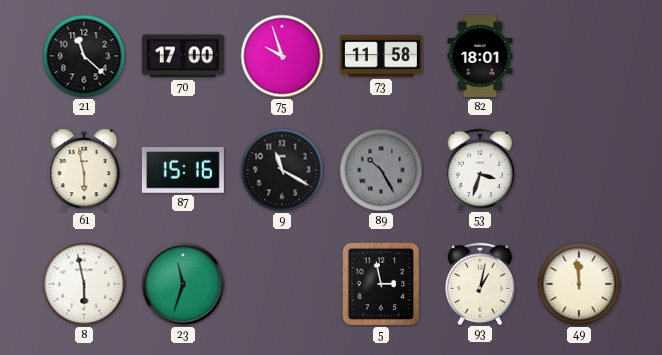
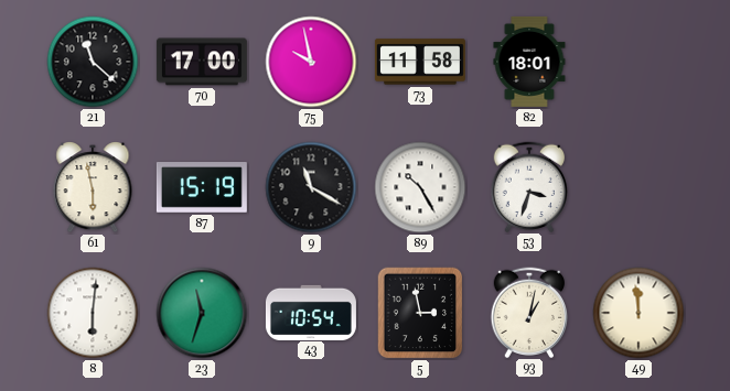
75: 9:57 -> 9:58 (311, 62)
87: 15:16 -> 15:19 (202, 188)
89 dial: grey -> white (420, 187)
8: 5:58 -> 6:01 (93, 313)
43: none -> 10:54 (311, 312)
